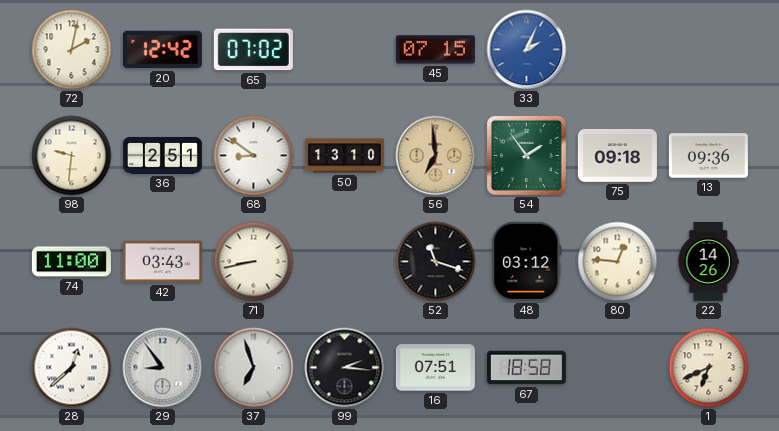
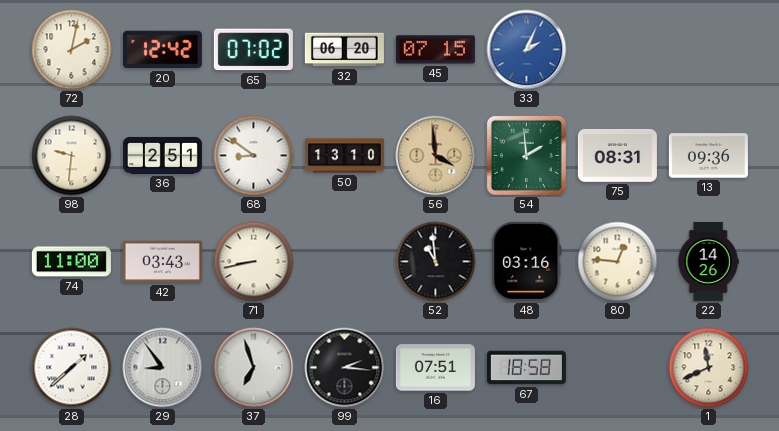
32: none -> 06:20 (344, 50)
56: 6:59 -> 3:59 (436, 156)
54: 1:54 -> 1:59 (526, 155)
75: 09:18 -> 08:31 (617, 155)
52: 11:18 -> 10:59 (436, 262)
48: 03:12 -> 03:16 (527, 261)
28: 12:38 -> 1:38 (72, 368)
1: 6:41 -> 11:41 (709, 368)
